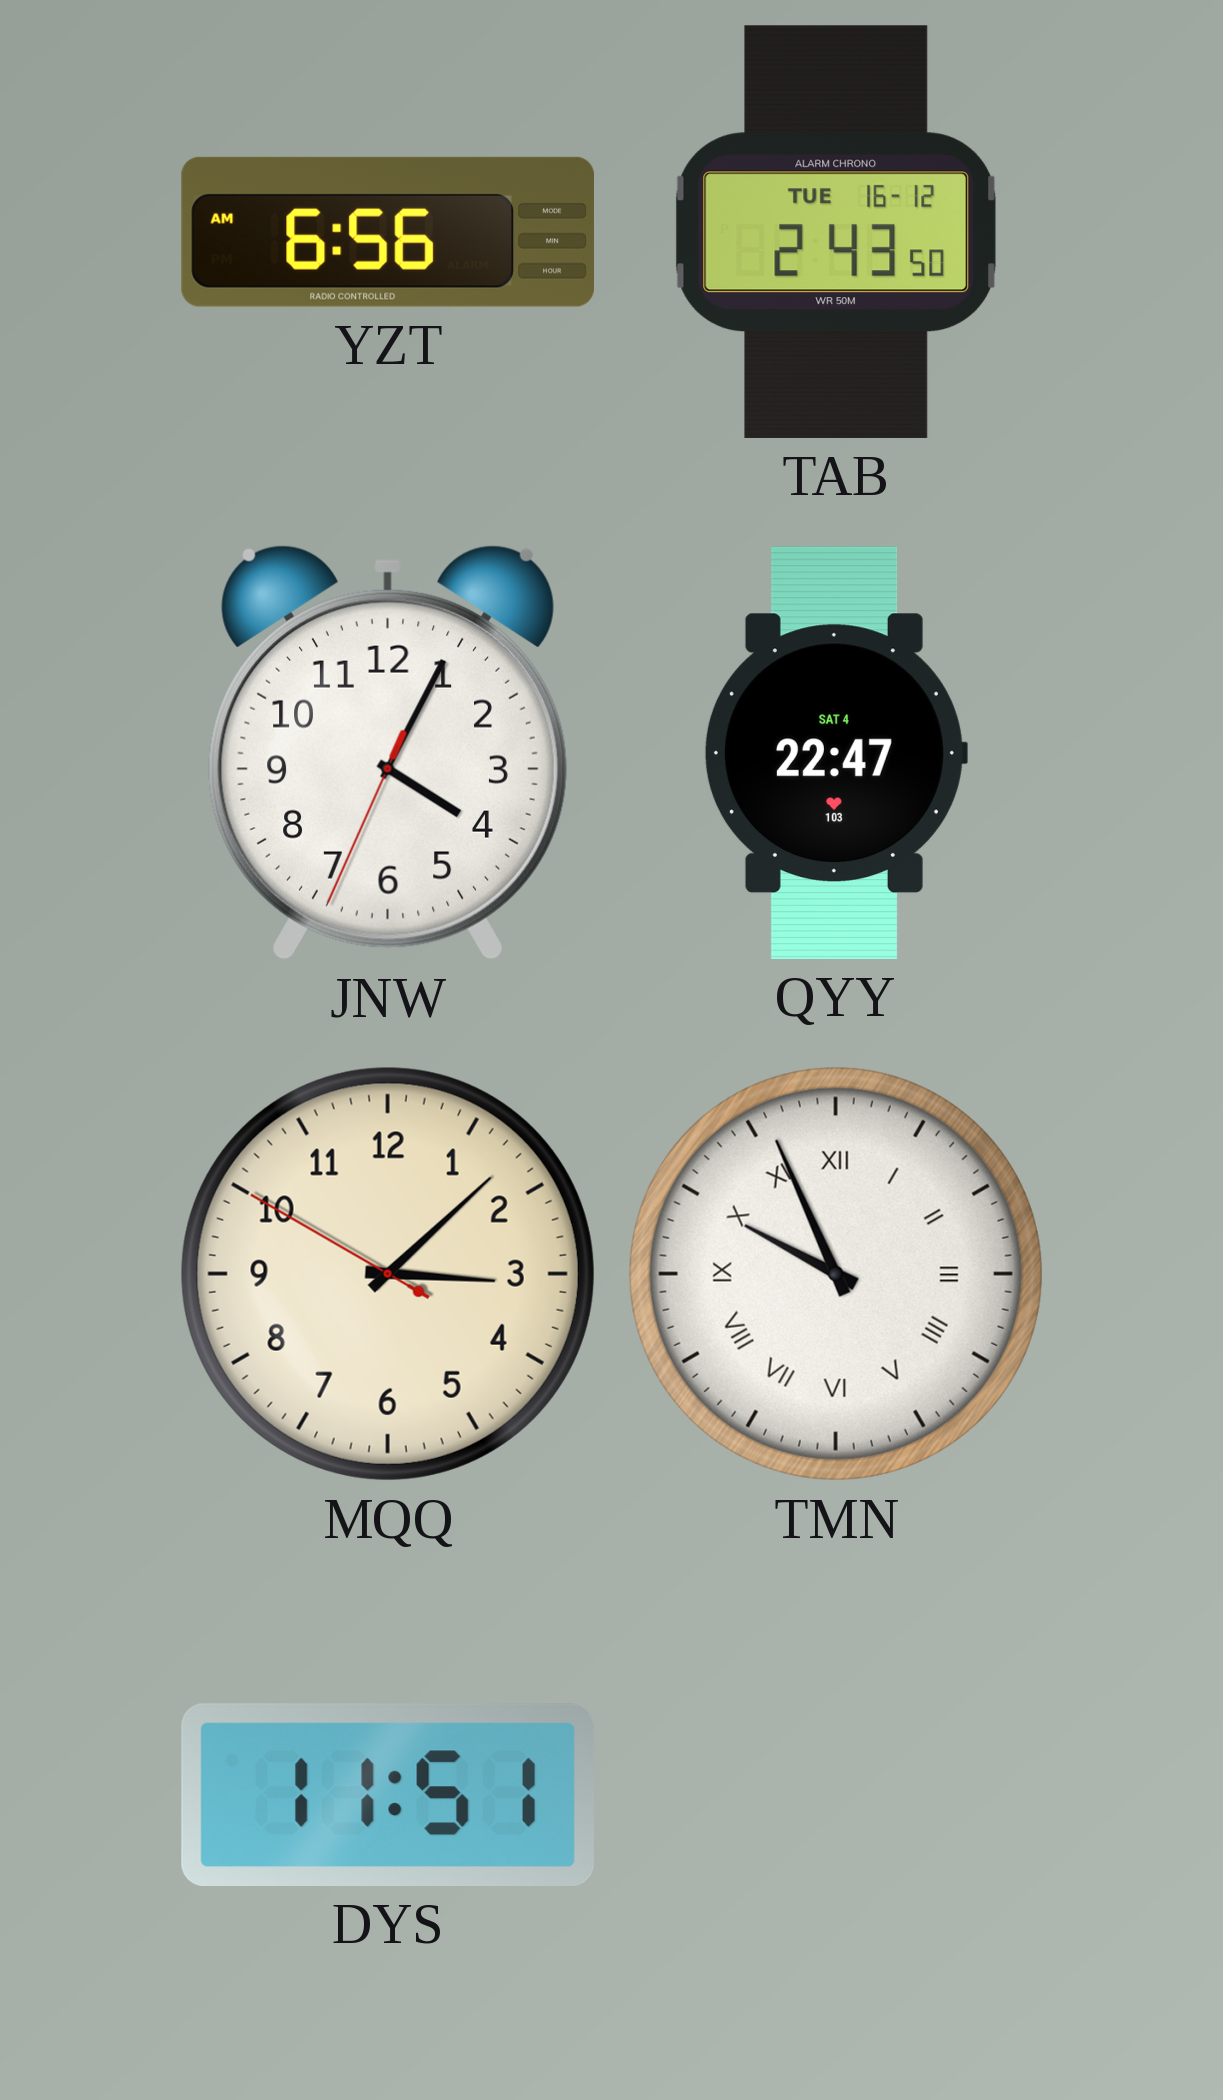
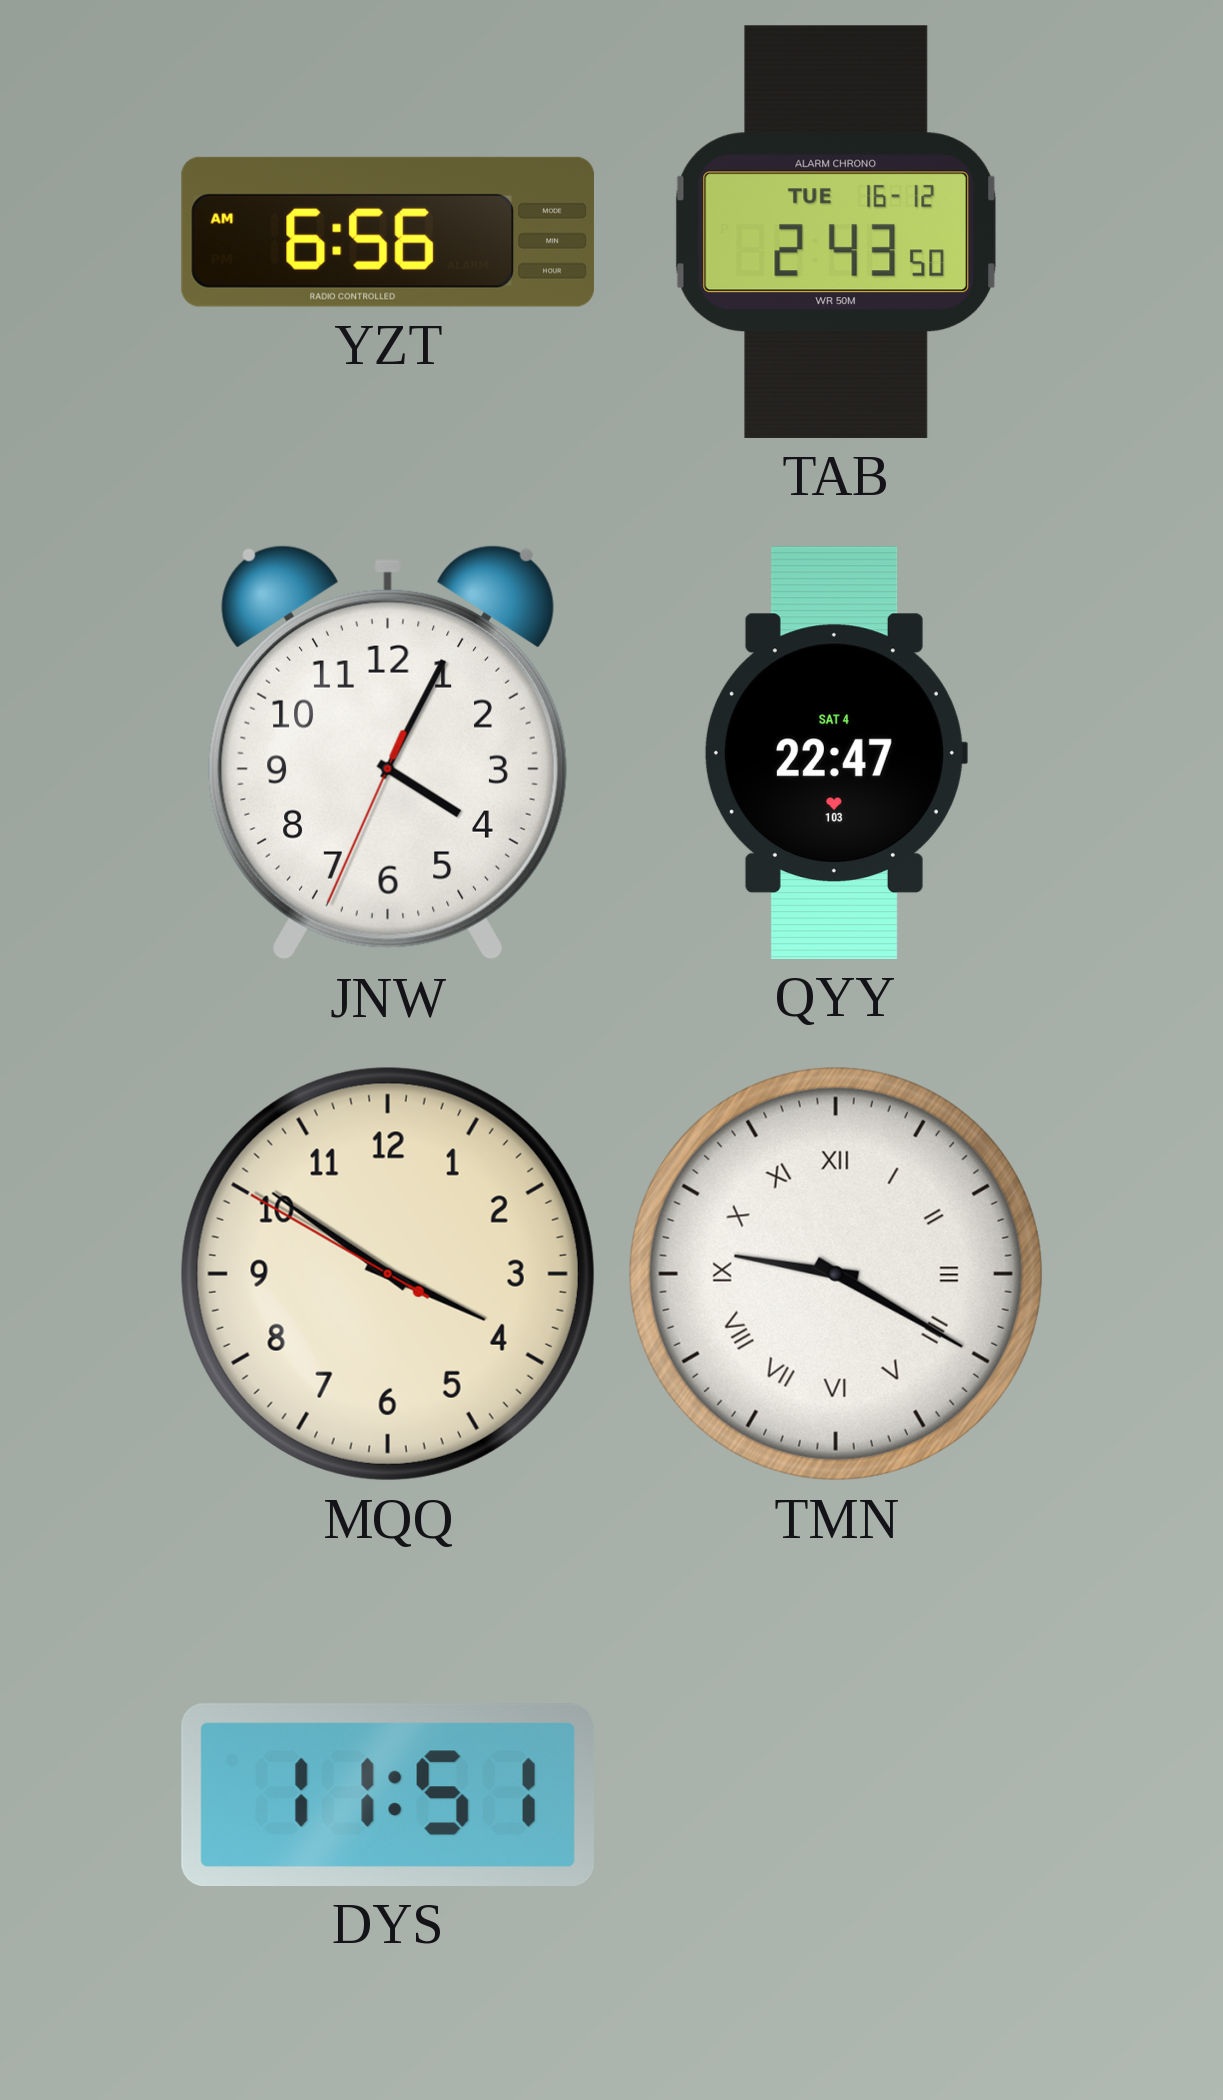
MQQ: 3:07 -> 3:50 (388, 1274)
TMN: 9:56 -> 9:20 (836, 1274)
